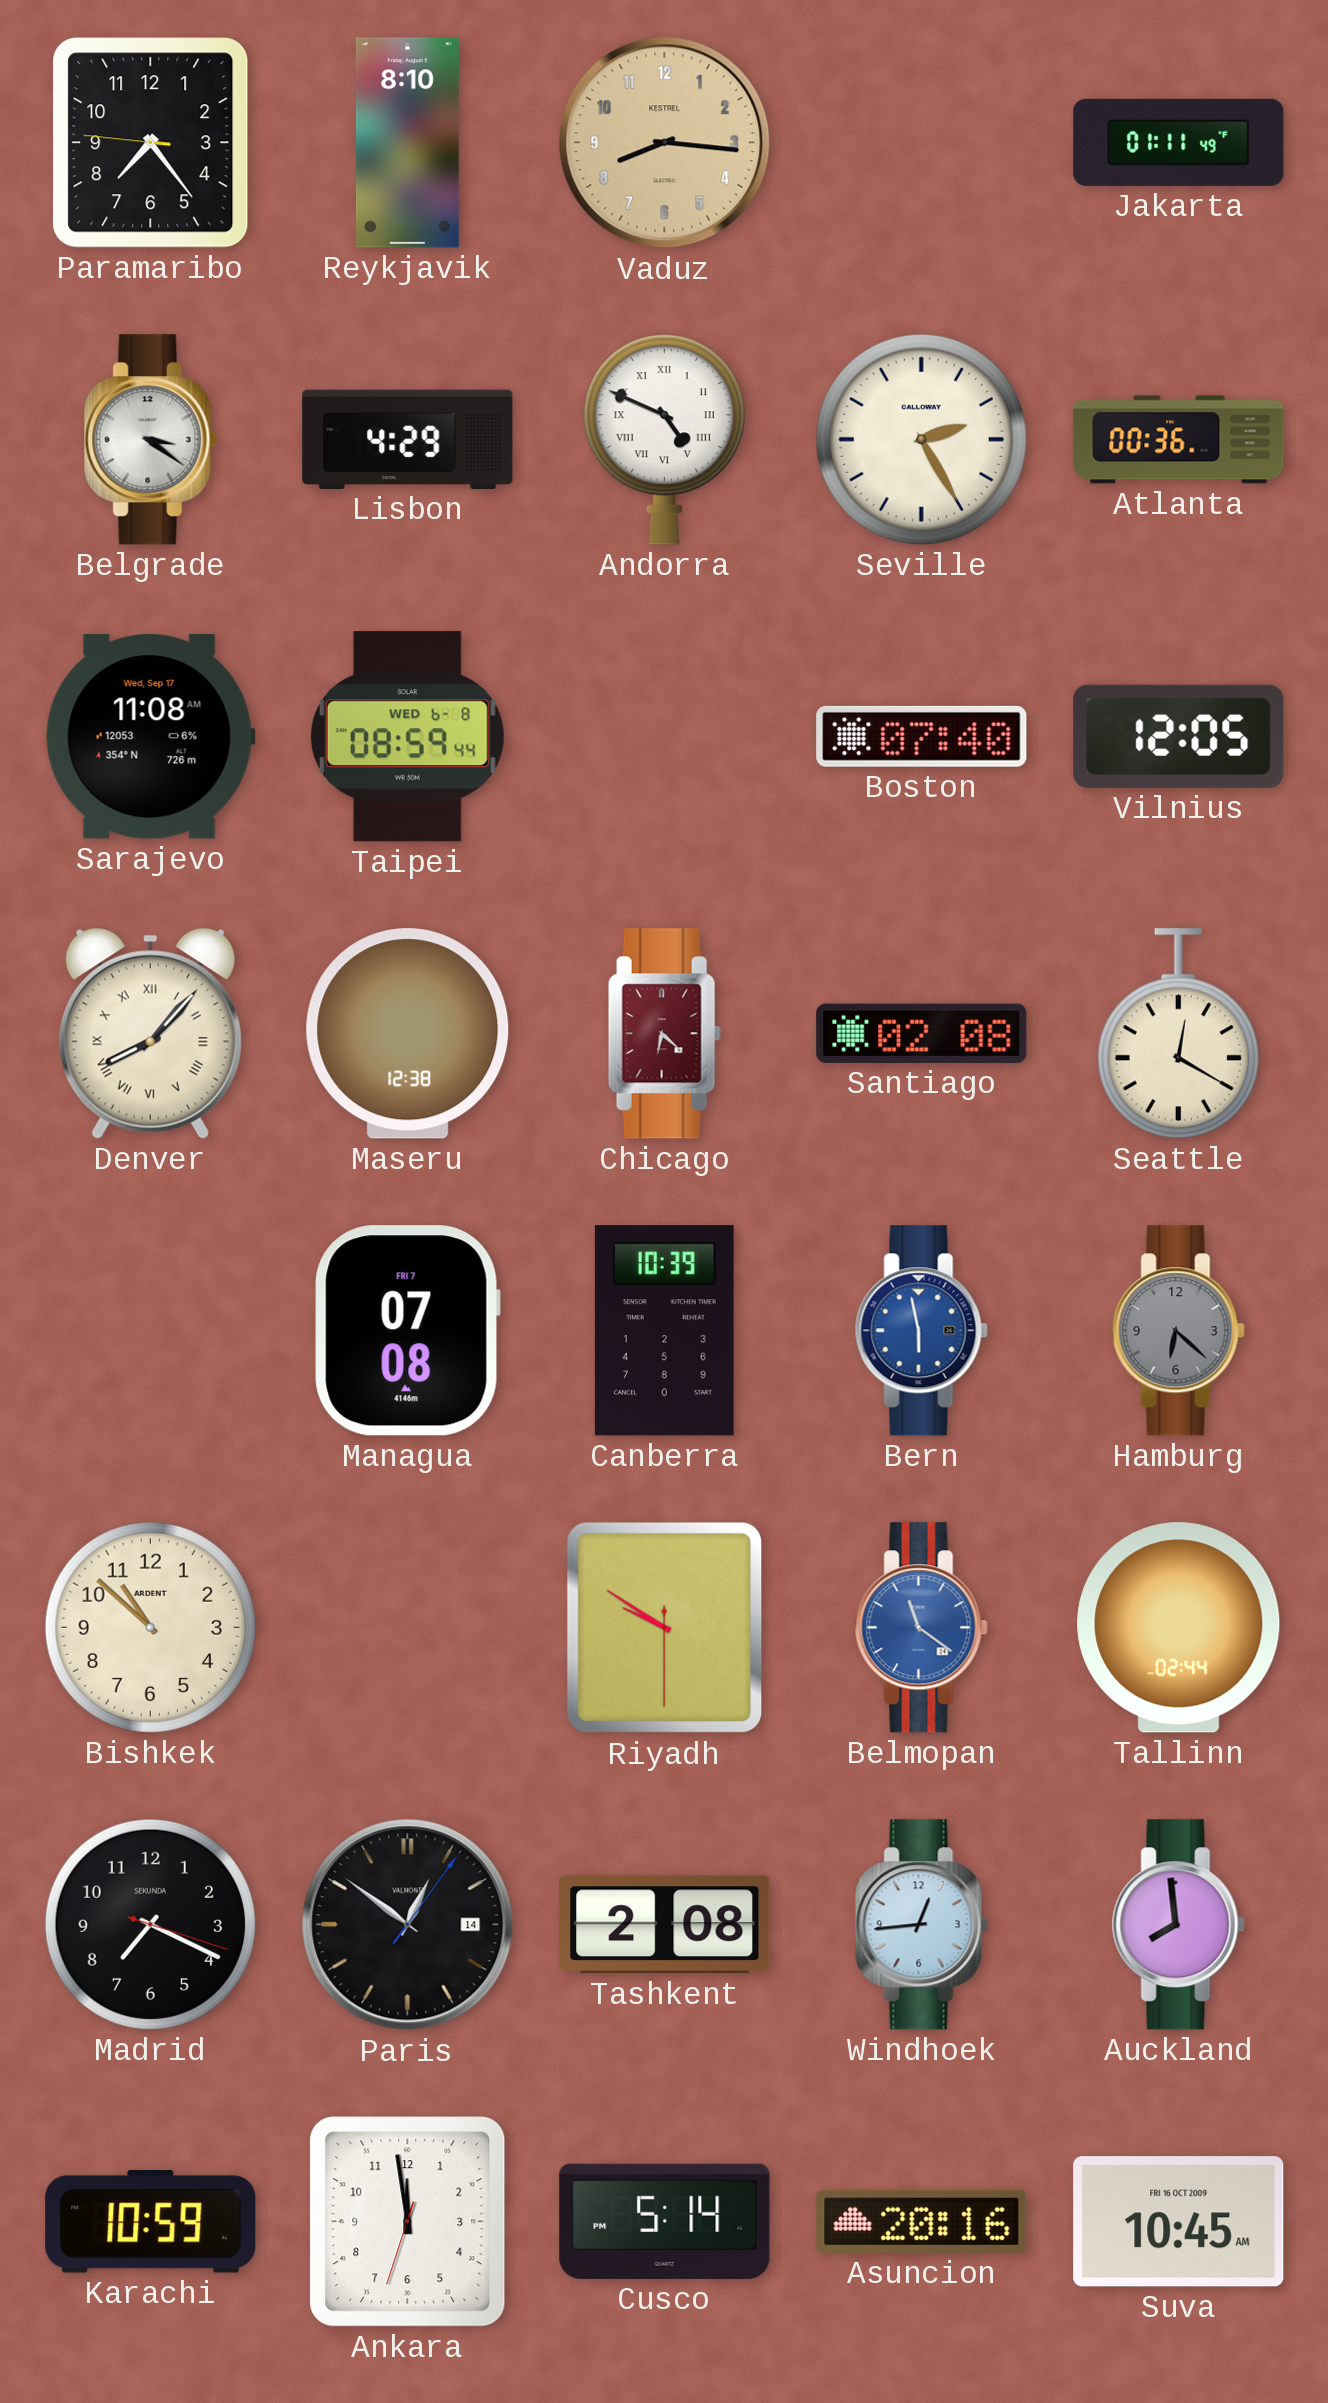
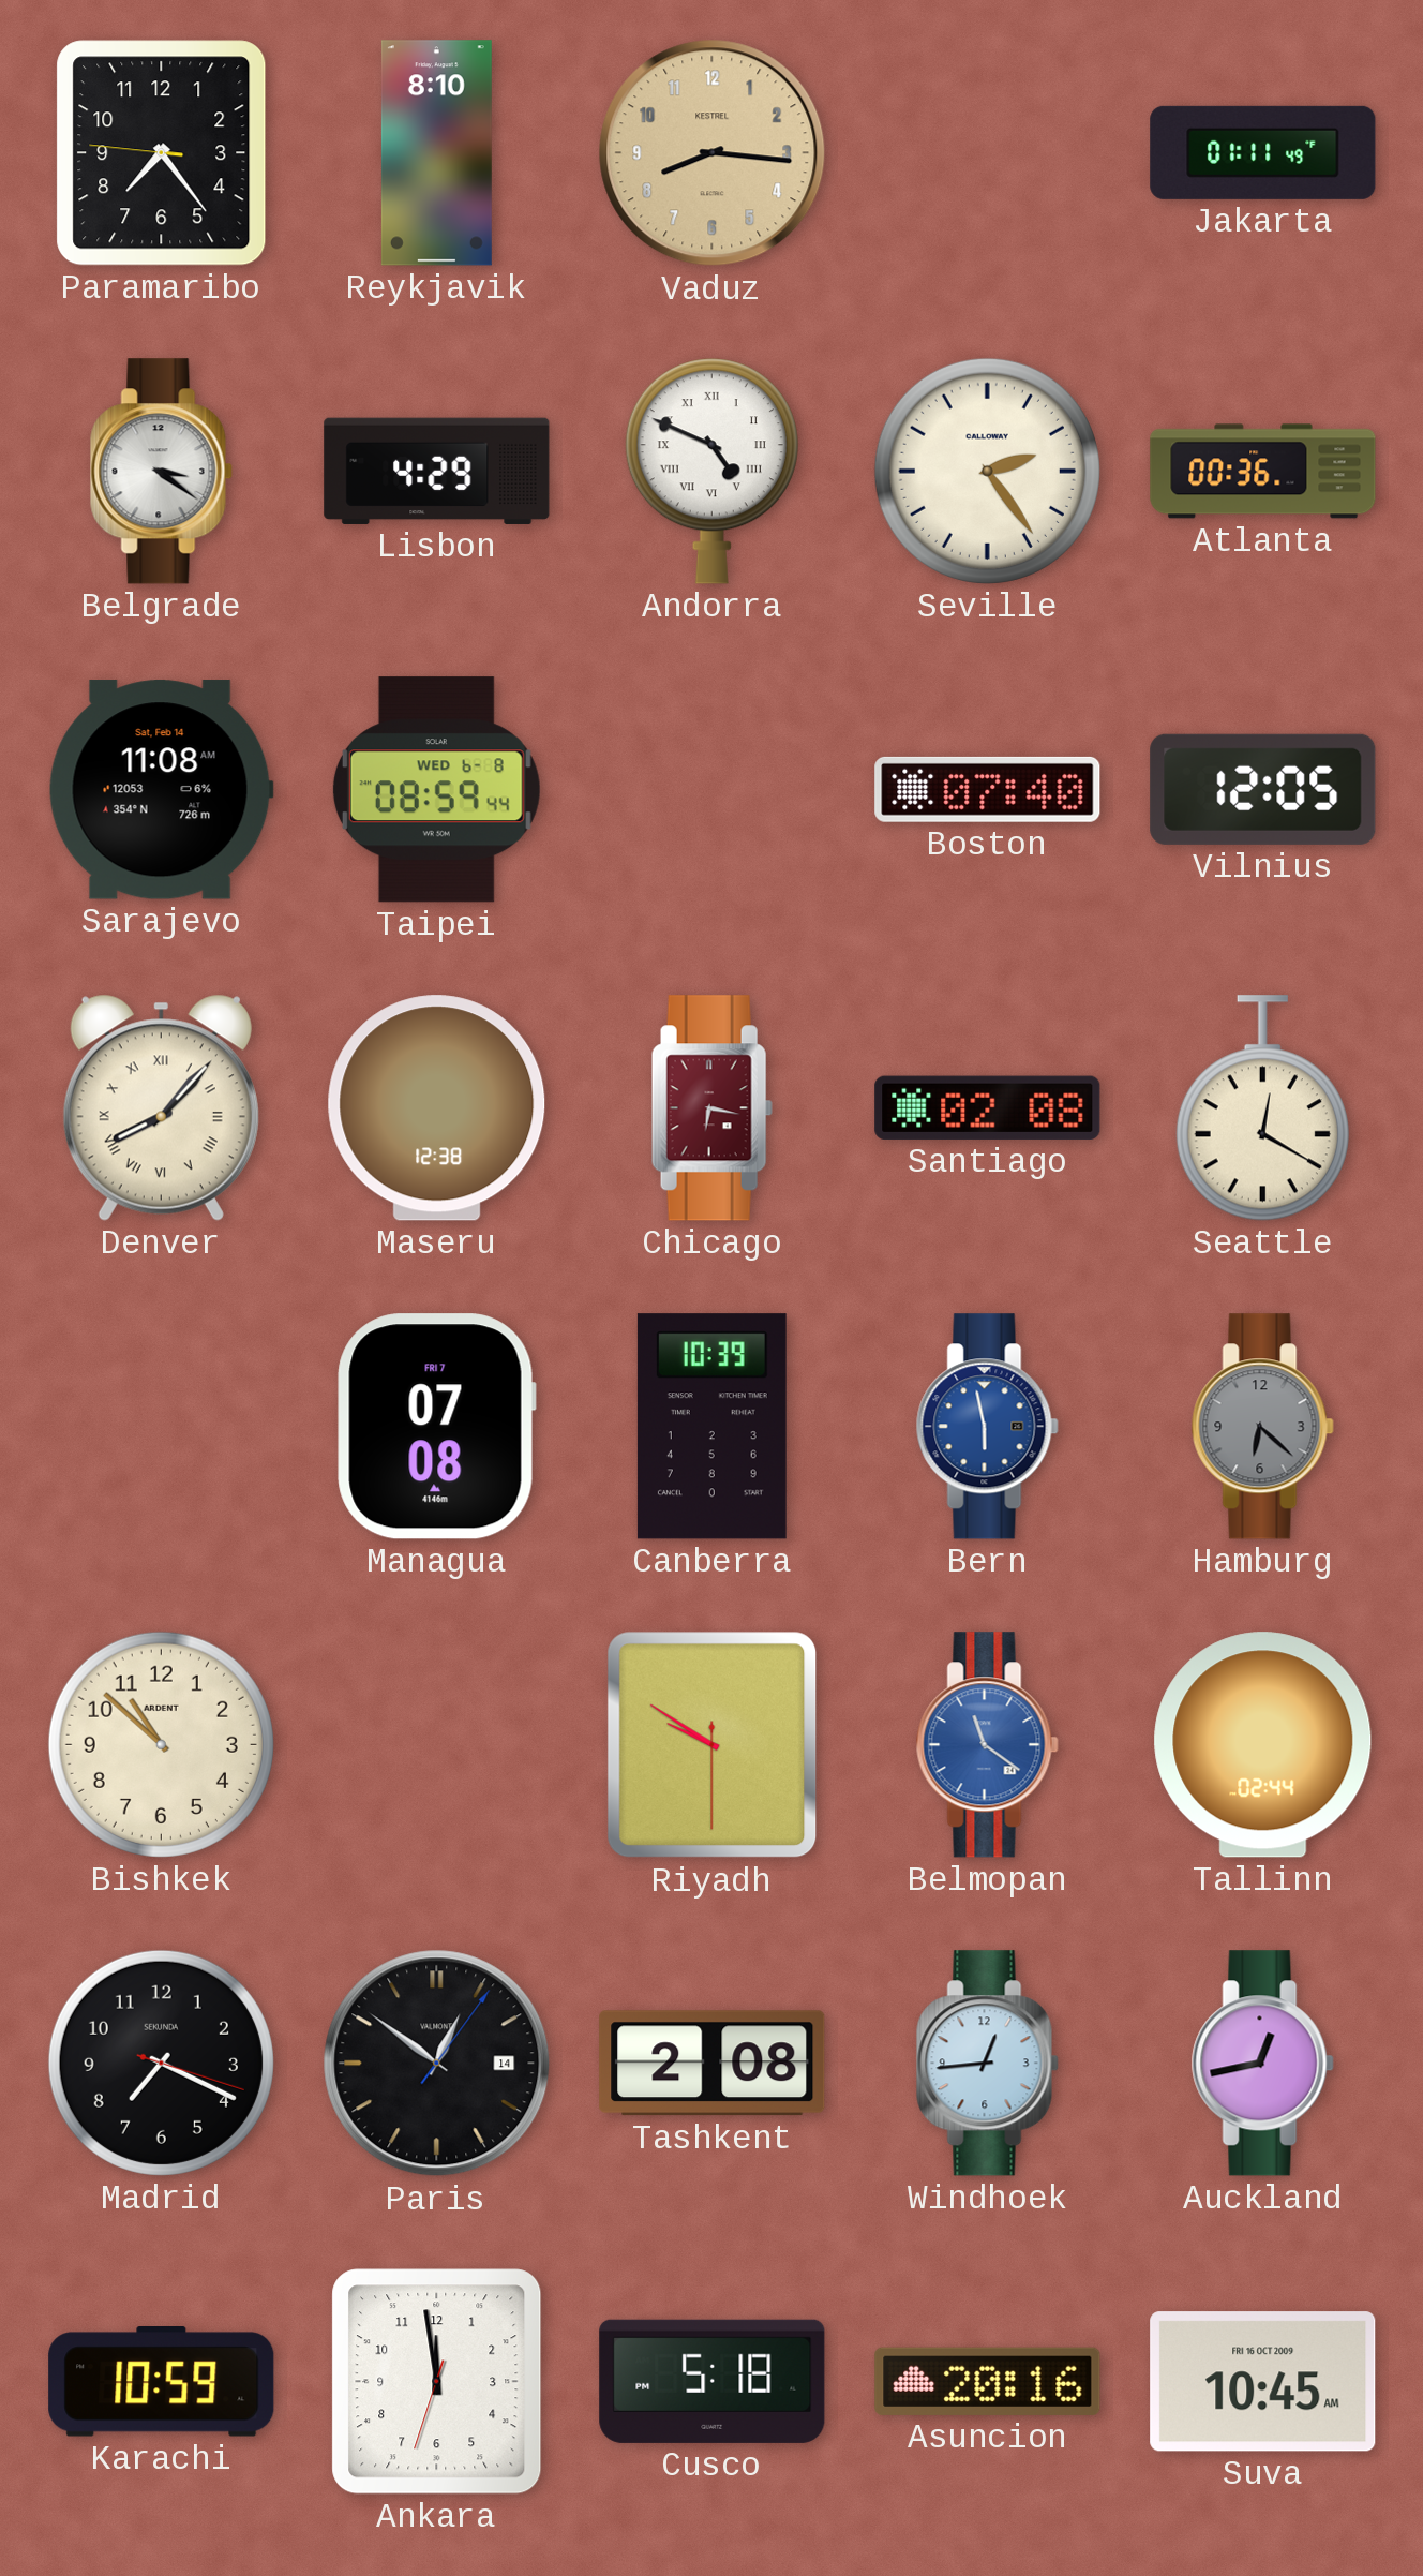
Seville: 2:25 -> 2:24 (987, 471)
Sarajevo date: Wed, Sep 17 -> Sat, Feb 14 (161, 790)
Chicago: 6:22 -> 6:17 (711, 1108)
Auckland: 7:59 -> 12:43 (1262, 2064)
Cusco: 5:14 -> 5:18 (713, 2381)
